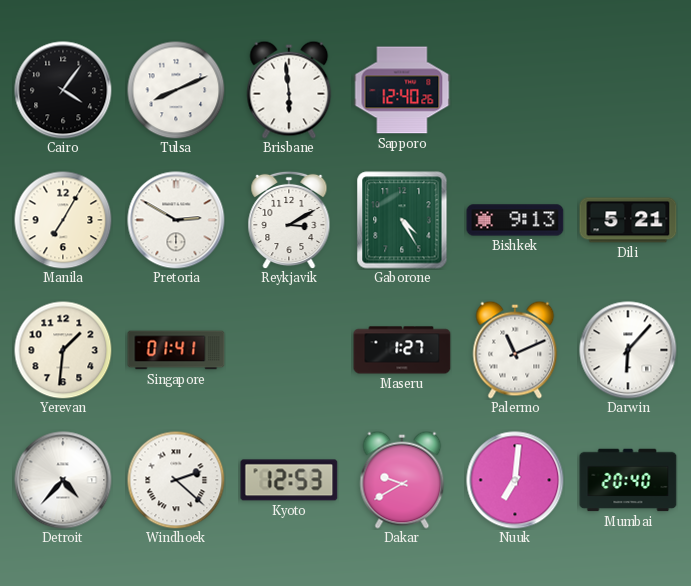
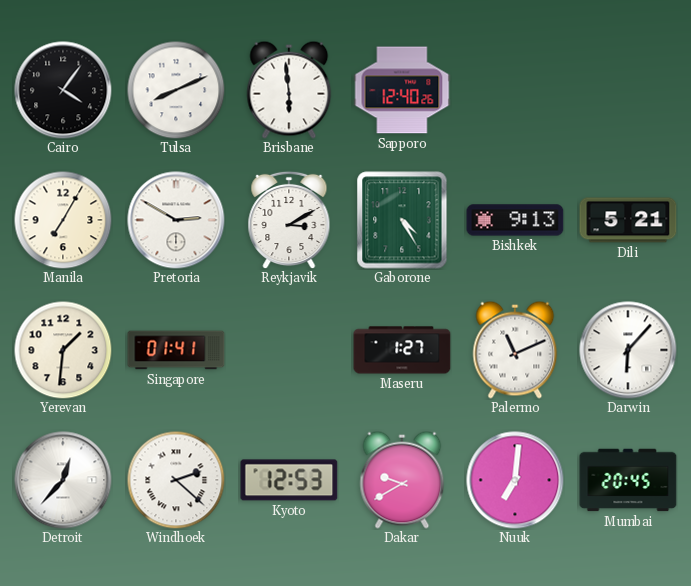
Detroit: 4:37 -> 12:37 (63, 480)
Mumbai: 20:40 -> 20:45 (628, 480)
